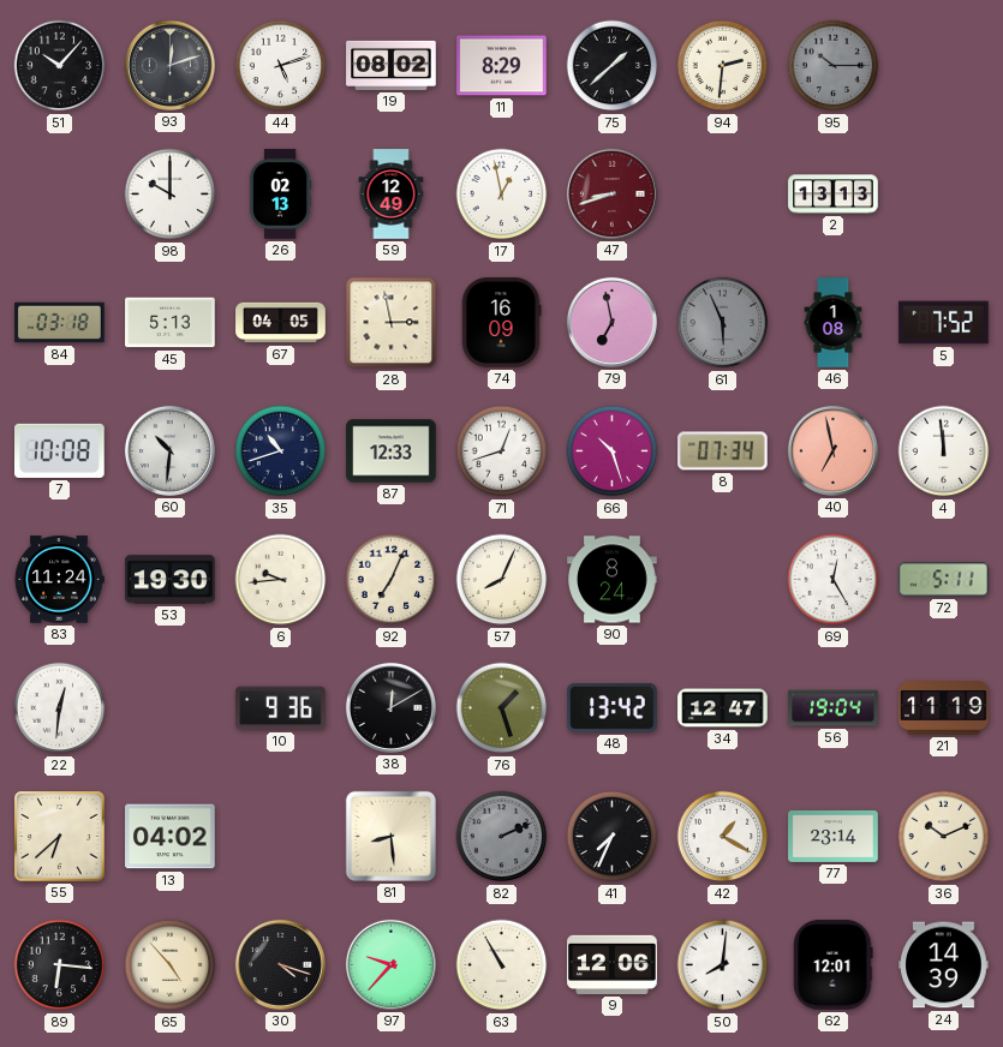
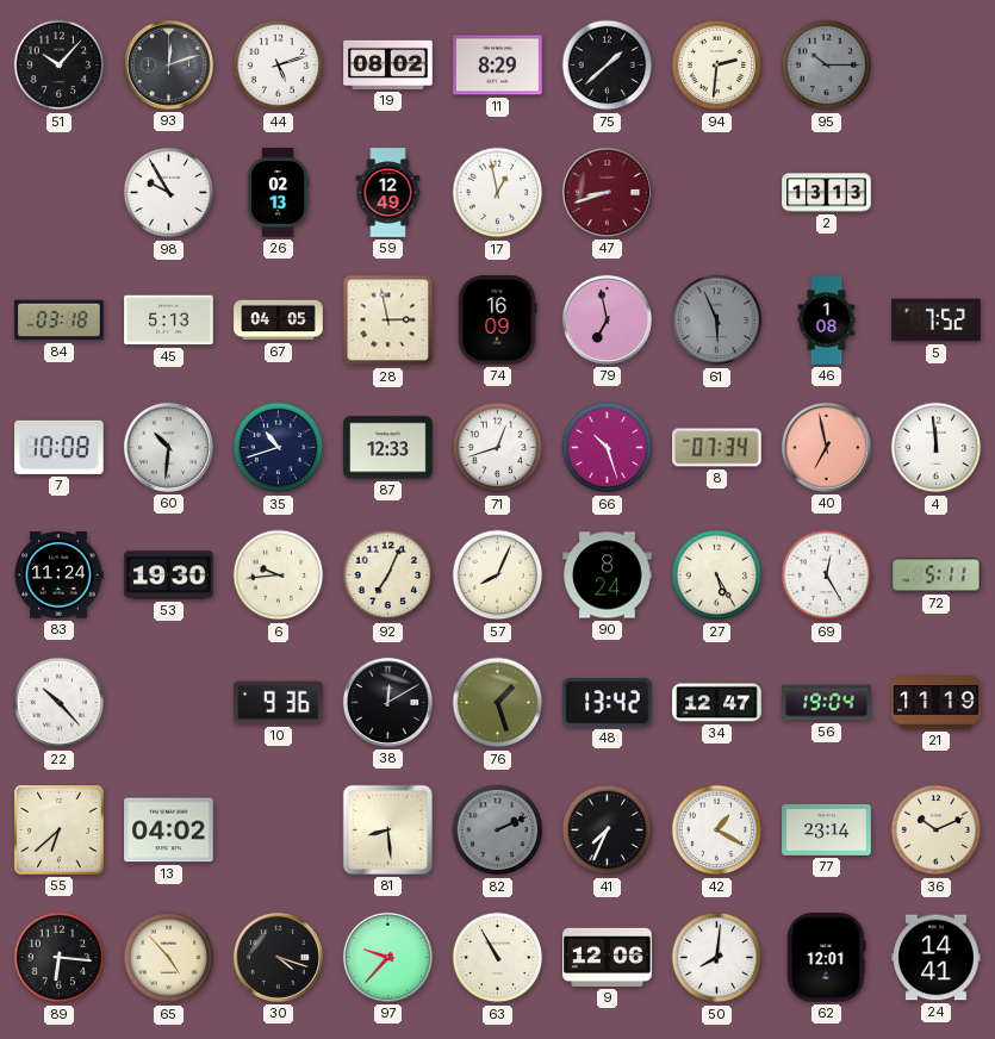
98: 10:00 -> 9:55 (169, 193)
27: none -> 5:25 (717, 576)
22: 12:31 -> 10:23 (60, 703)
24: 14:39 -> 14:41 (937, 958)
